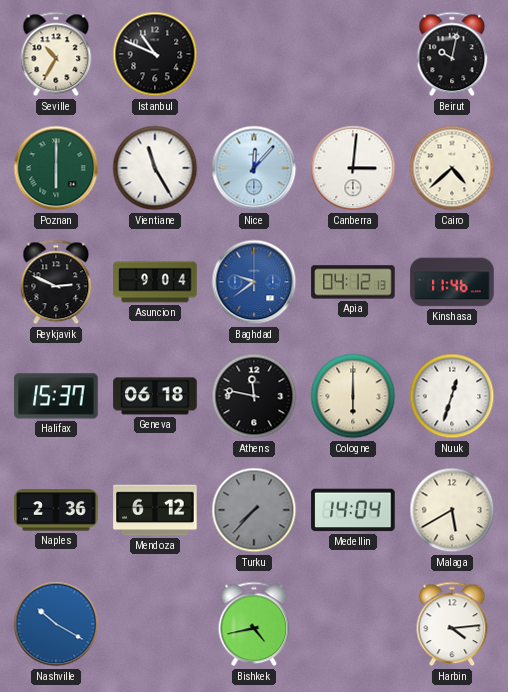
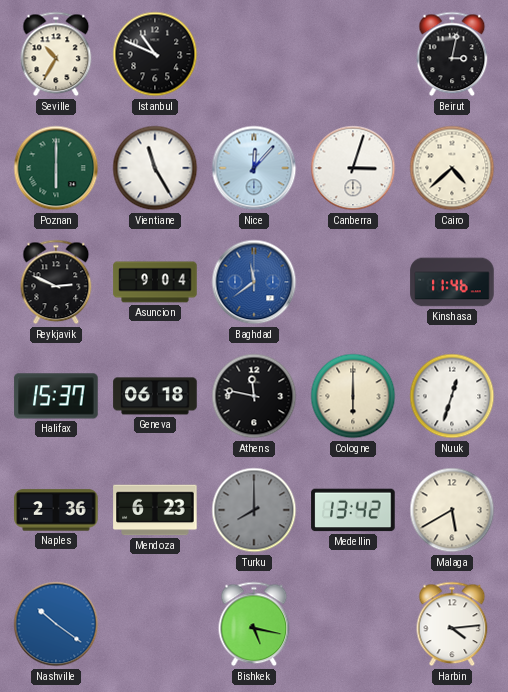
Beirut: 10:02 -> 3:02 (452, 54)
Canberra: 3:01 -> 3:03 (353, 168)
Baghdad: 9:39 -> 11:39 (254, 282)
Apia: 04:12 -> none (353, 282)
Mendoza: 6:12 -> 6:23 (155, 510)
Turku: 7:37 -> 8:00 (254, 510)
Medellin: 14:04 -> 13:42 (353, 510)
Nashville: 10:20 -> 10:21 (56, 624)
Bishkek: 4:43 -> 5:17 (254, 624)
